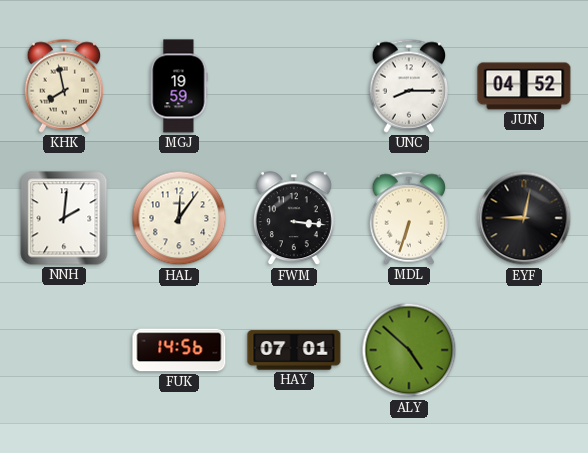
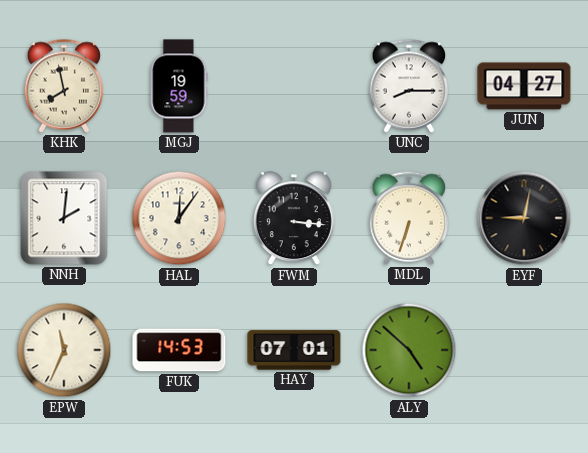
JUN: 04:52 -> 04:27 (524, 86)
EPW: none -> 11:34 (64, 350)
FUK: 14:56 -> 14:53 (179, 350)
